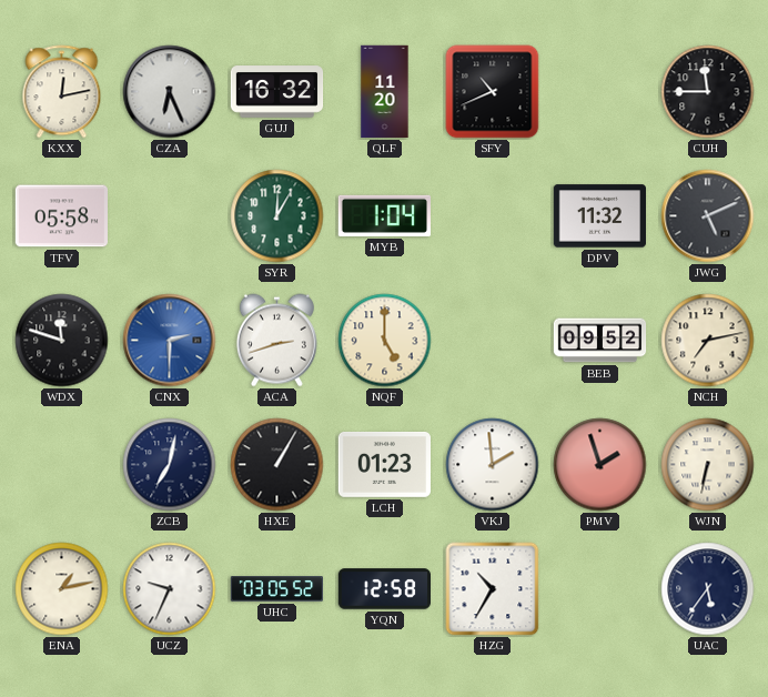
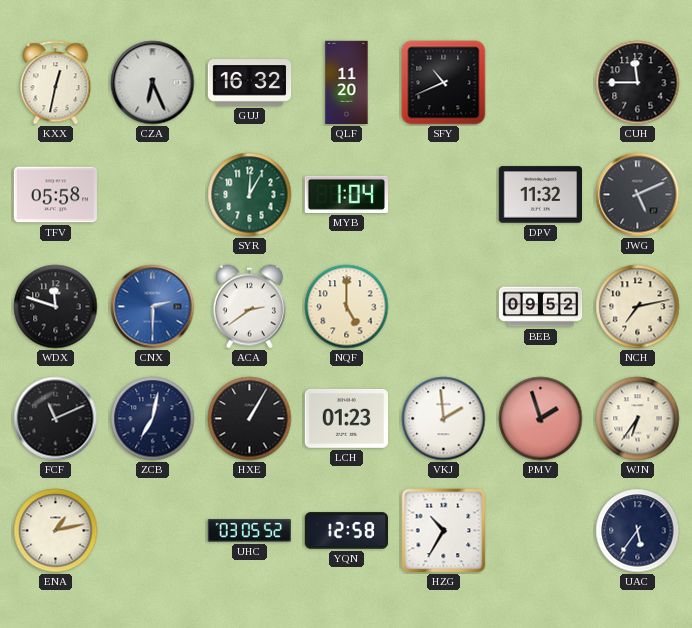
KXX: 12:13 -> 12:32 (56, 83)
ACA: 2:42 -> 2:39 (249, 307)
FCF: none -> 11:11 (56, 419)
WJN: 6:32 -> 6:36 (638, 419)
UCZ: 9:34 -> none (170, 589)
